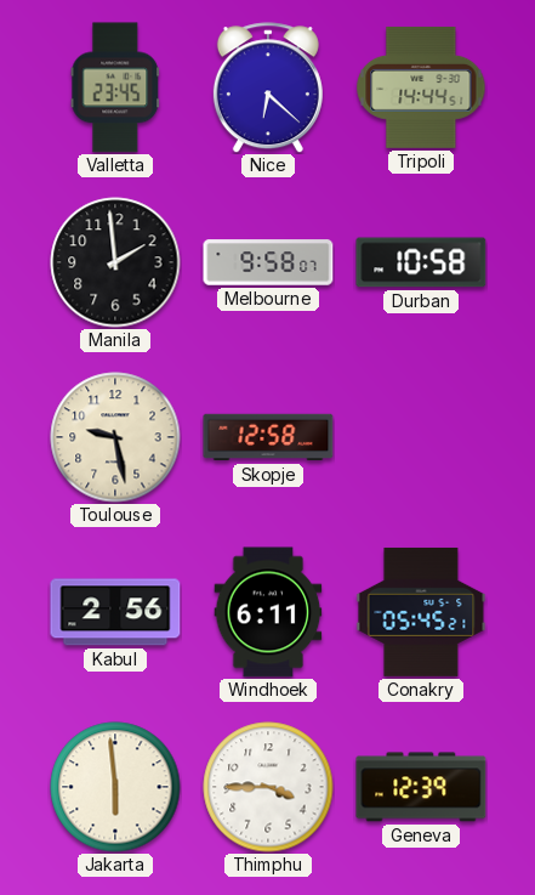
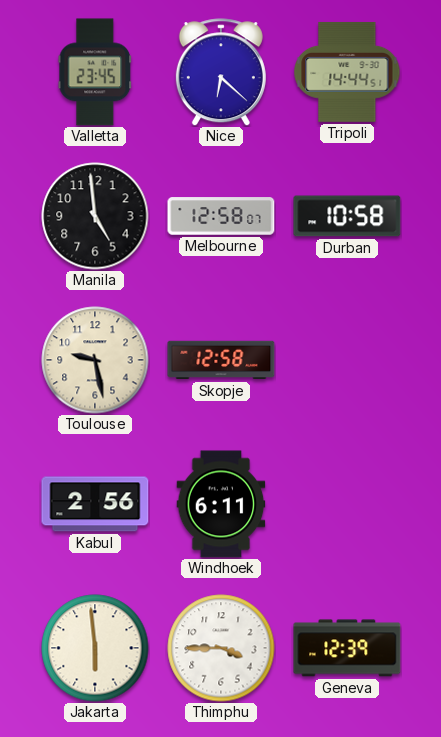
Manila: 1:59 -> 4:59 (95, 216)
Melbourne: 9:58 -> 12:58 (221, 216)
Conakry: 05:45 -> none (421, 612)
